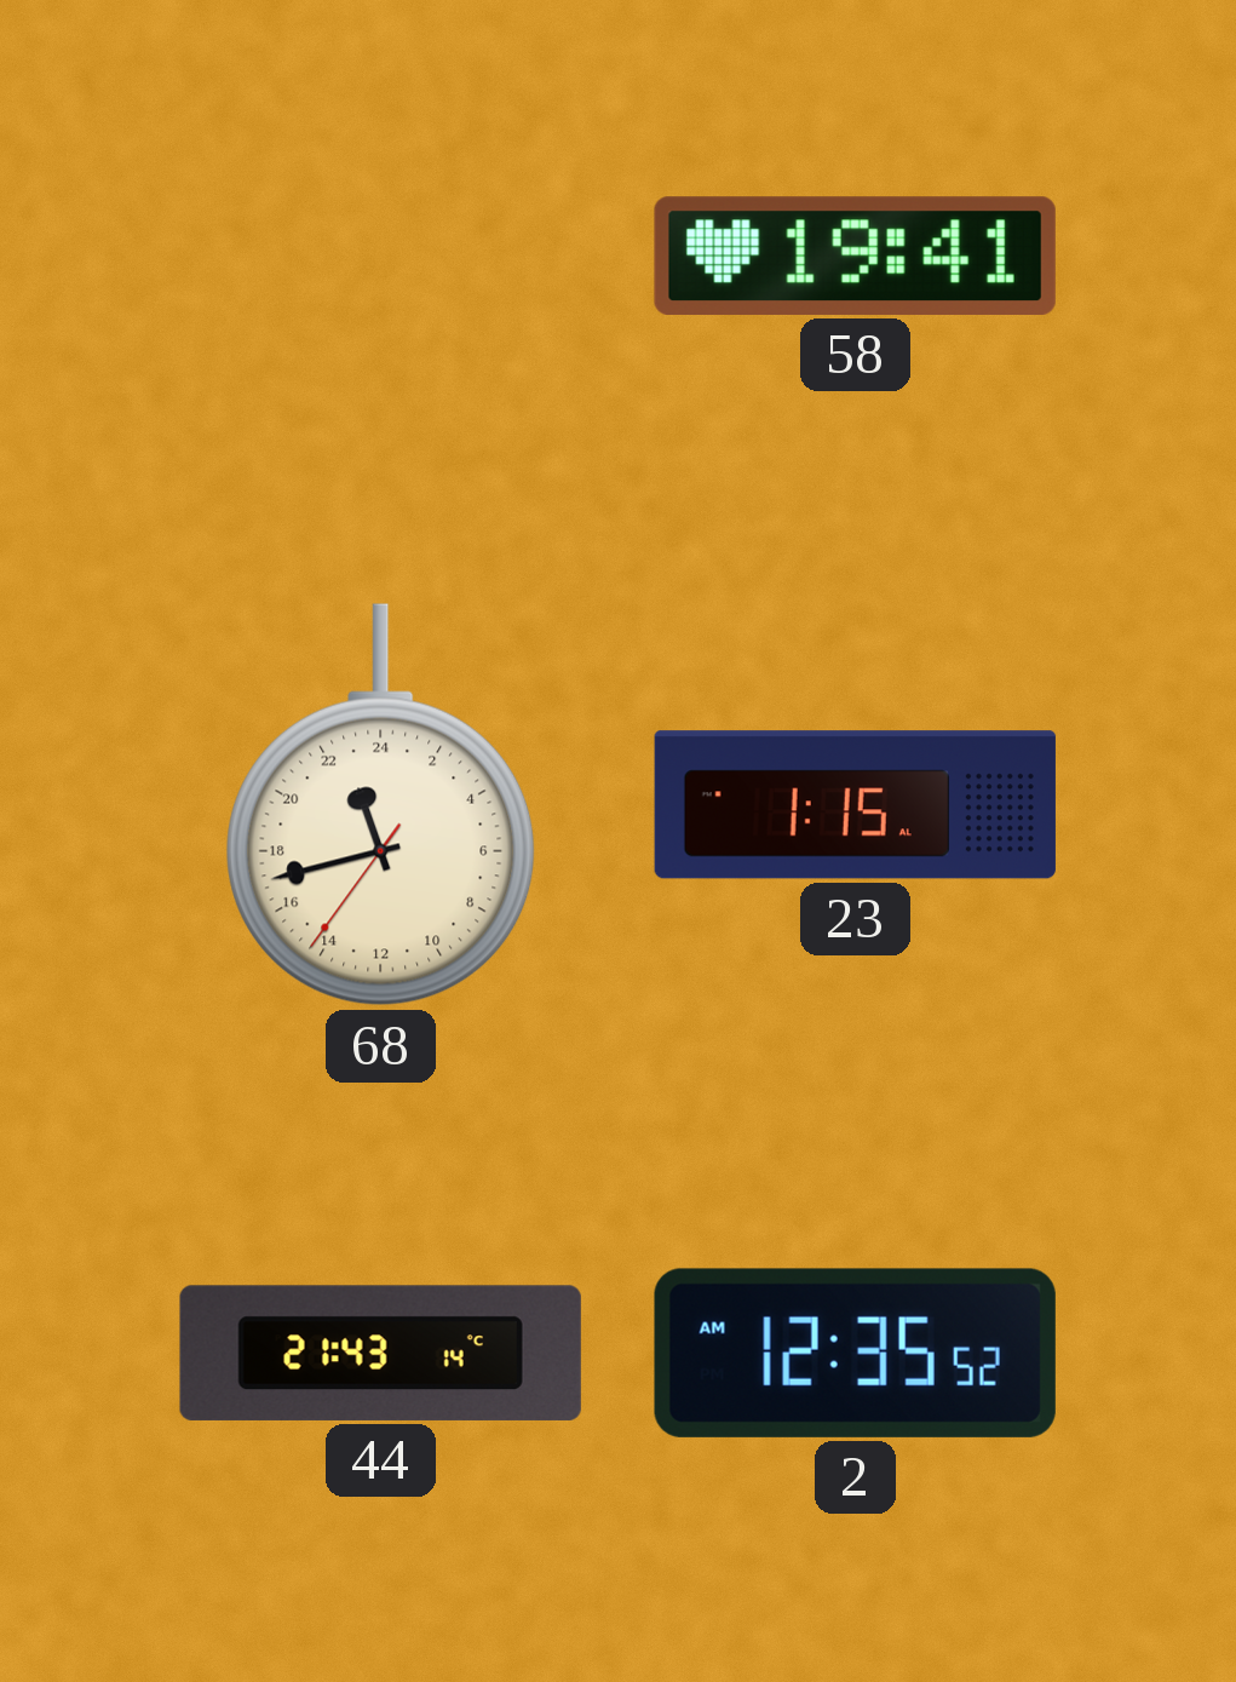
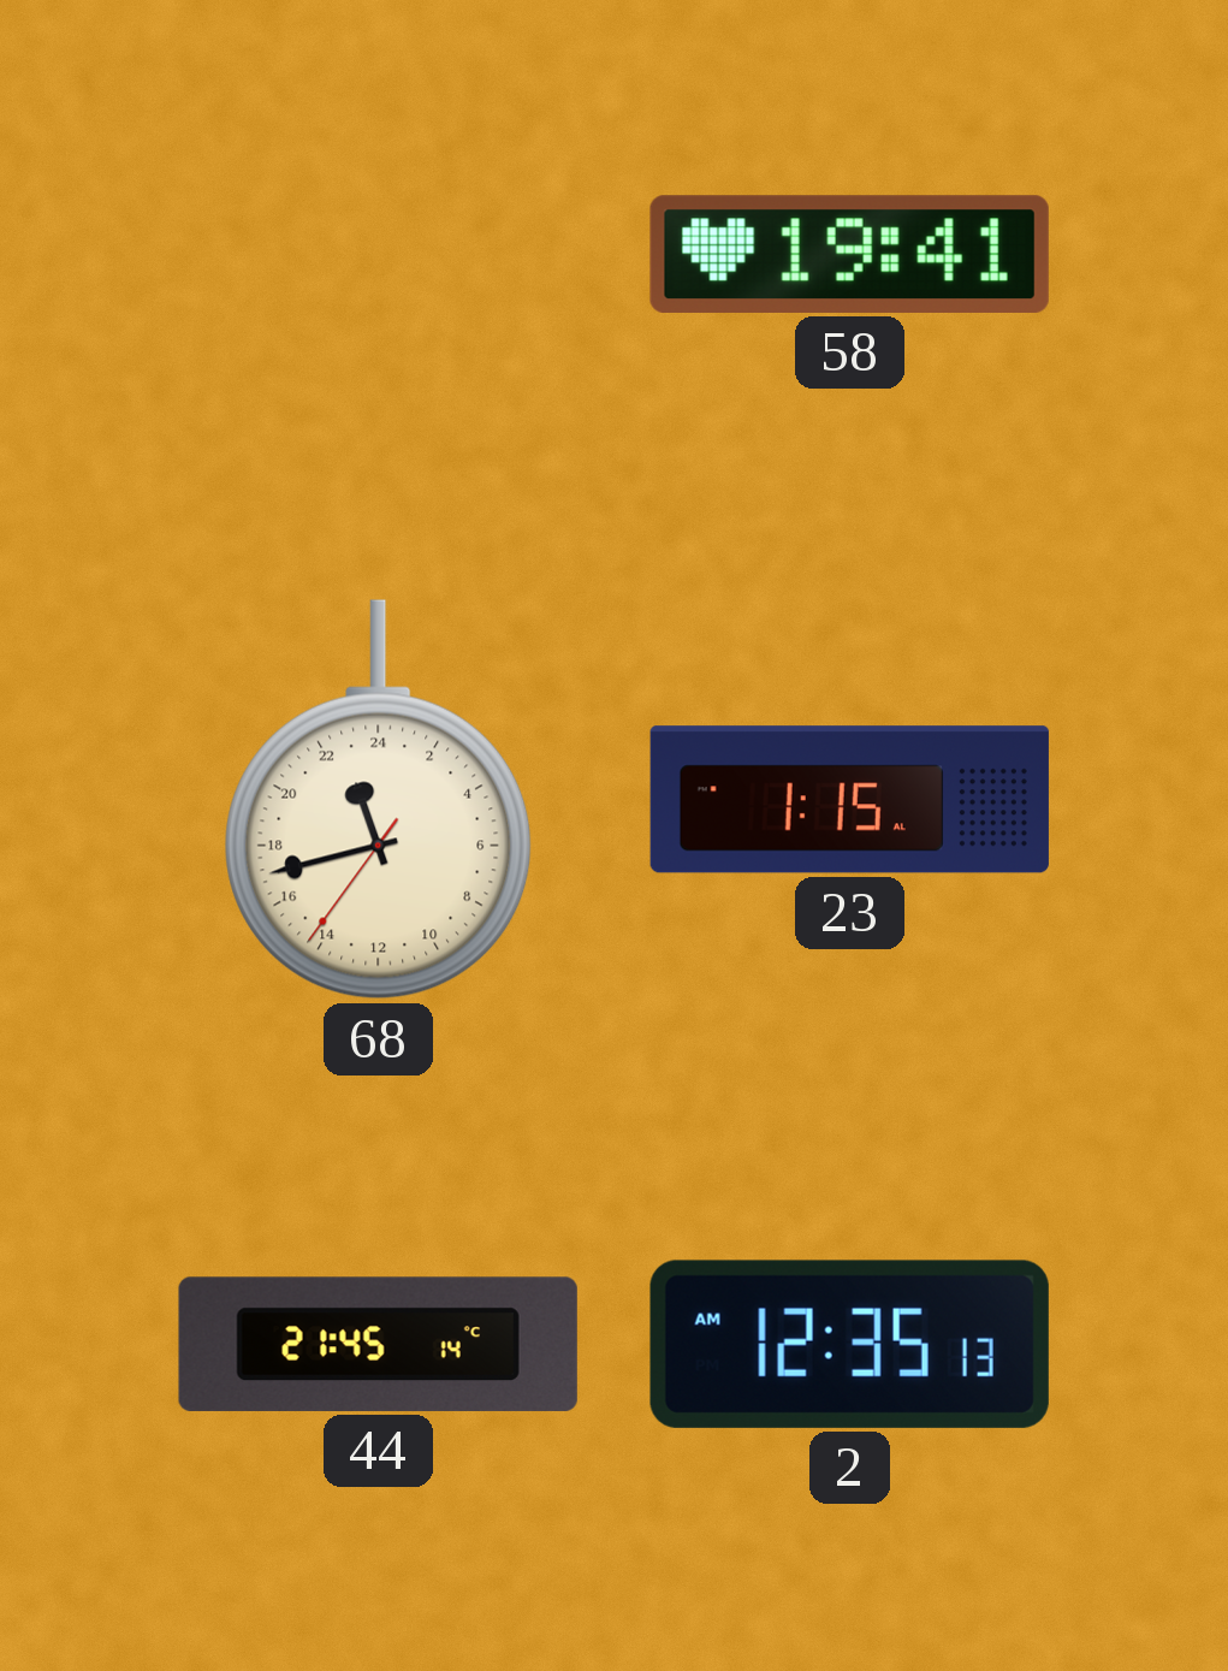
44: 21:43 -> 21:45 (378, 1344)
2: 12:35:52 AM -> 12:35:13 AM (849, 1344)
